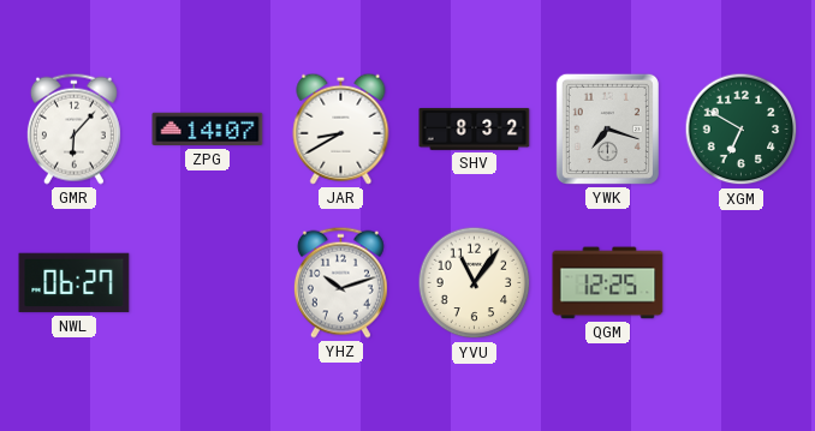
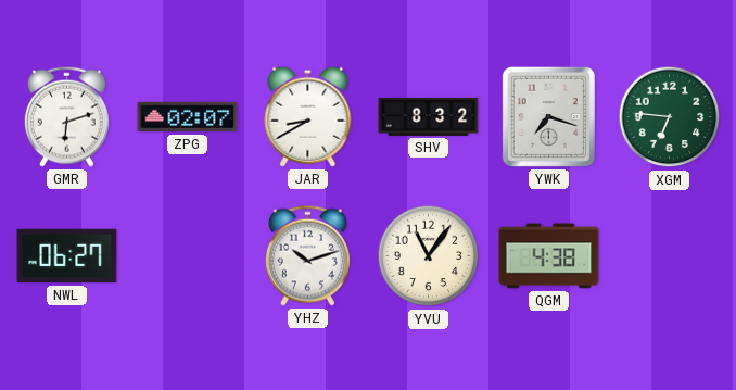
GMR: 6:07 -> 6:12 (66, 116)
ZPG: 14:07 -> 02:07 (188, 117)
XGM: 6:50 -> 6:46 (670, 117)
QGM: 12:25 -> 4:38 (549, 256)
